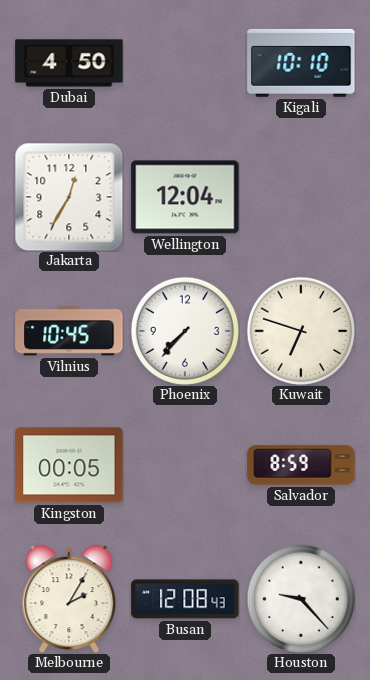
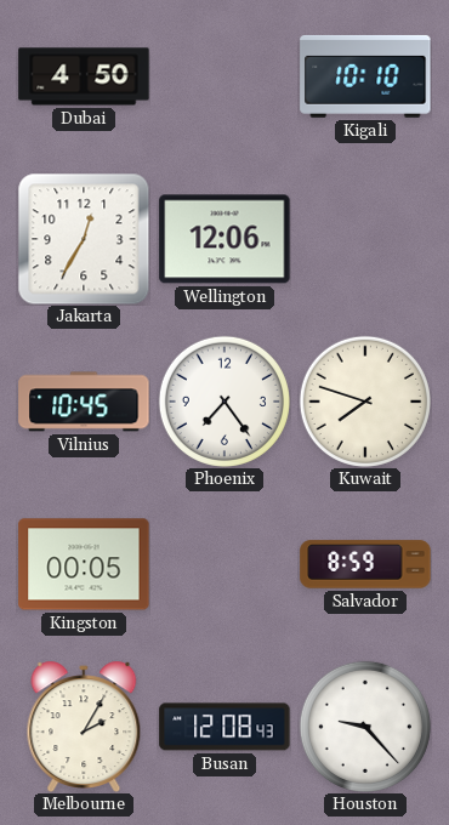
Wellington: 12:04 -> 12:06 (224, 239)
Phoenix: 7:37 -> 7:24 (224, 402)
Kuwait: 6:48 -> 7:48 (365, 402)
